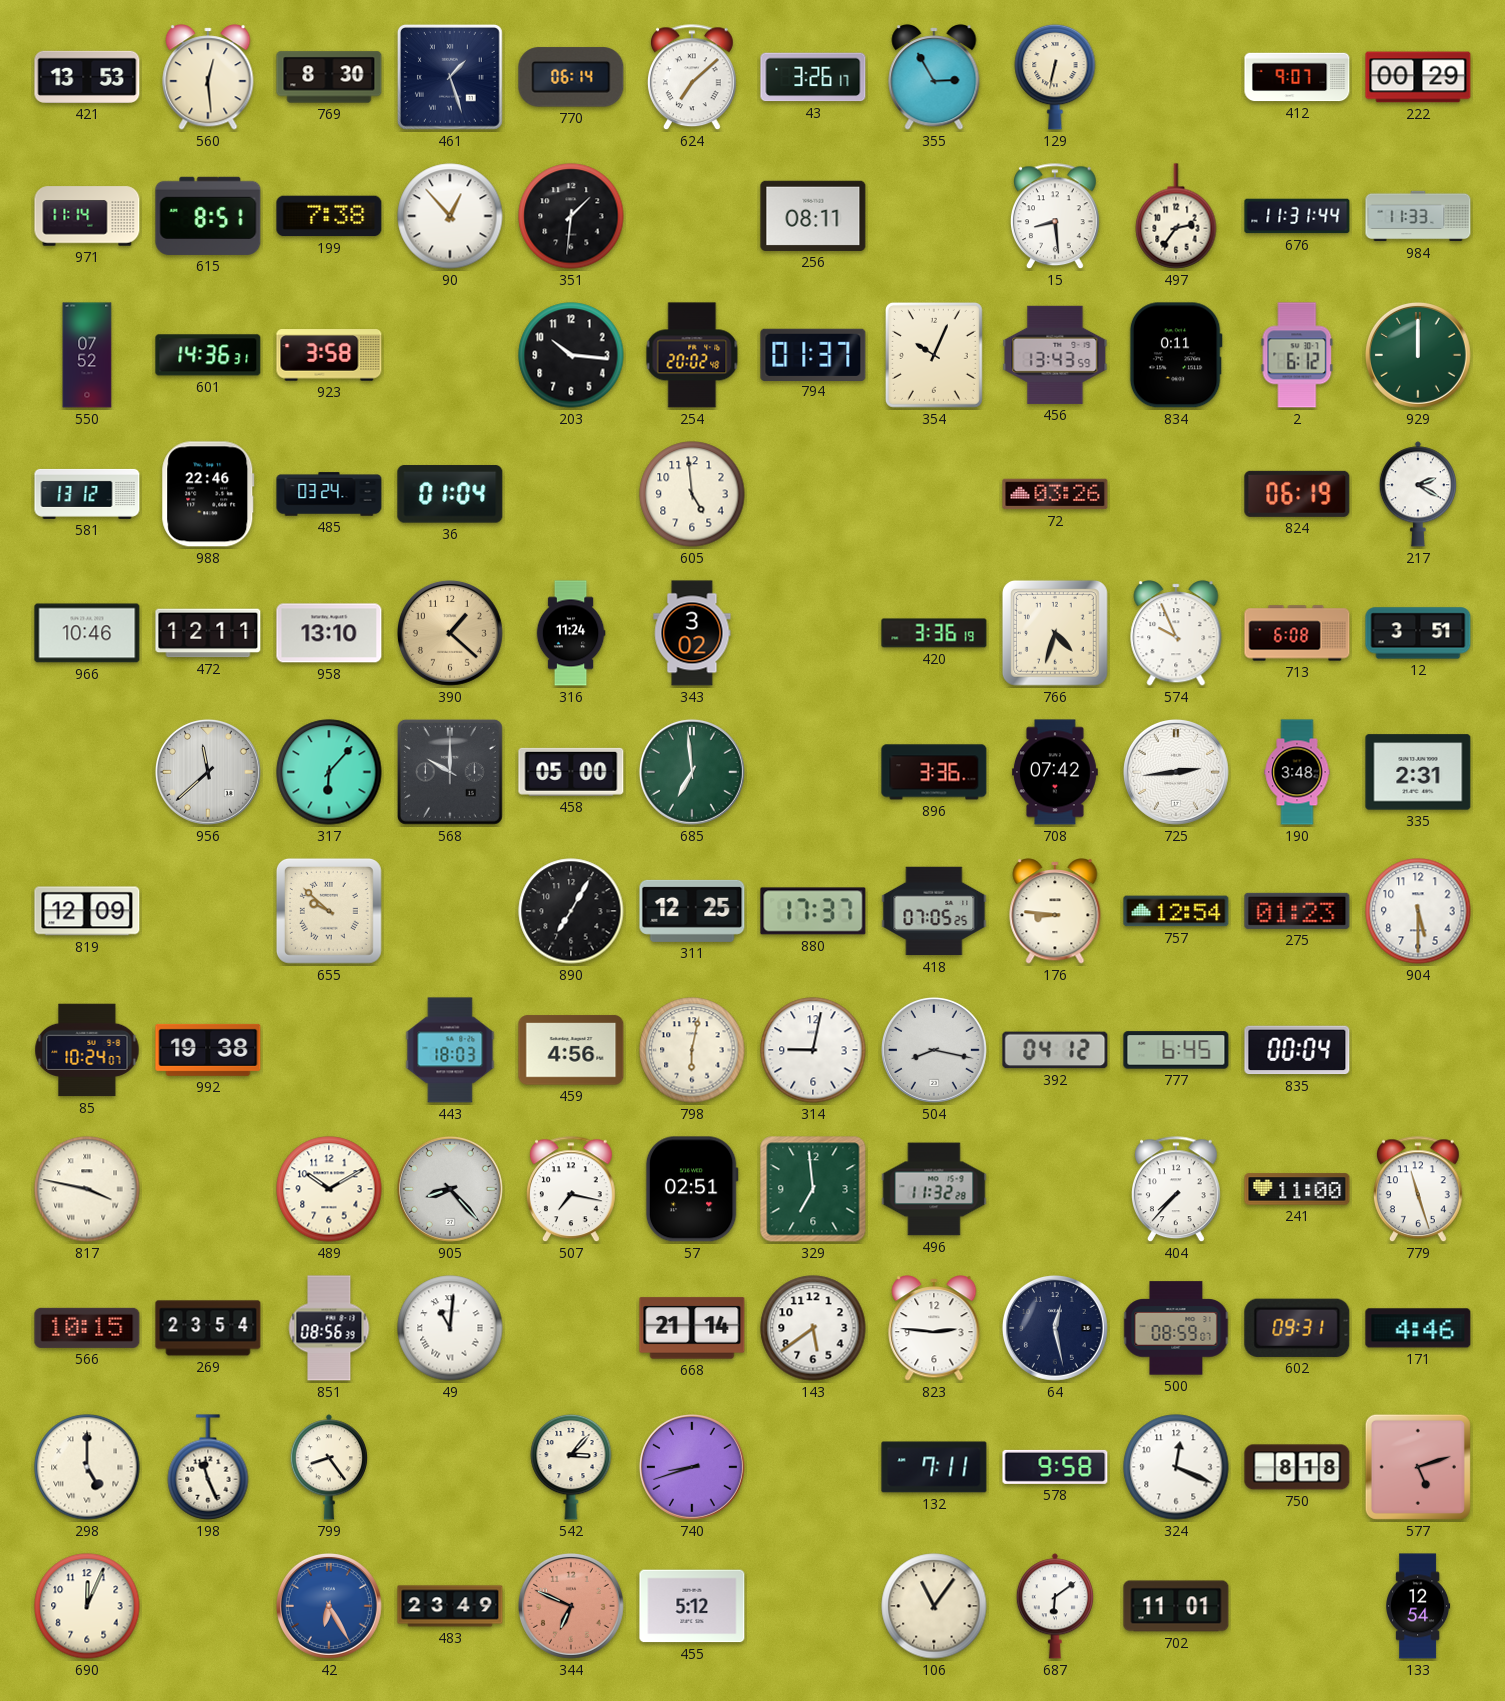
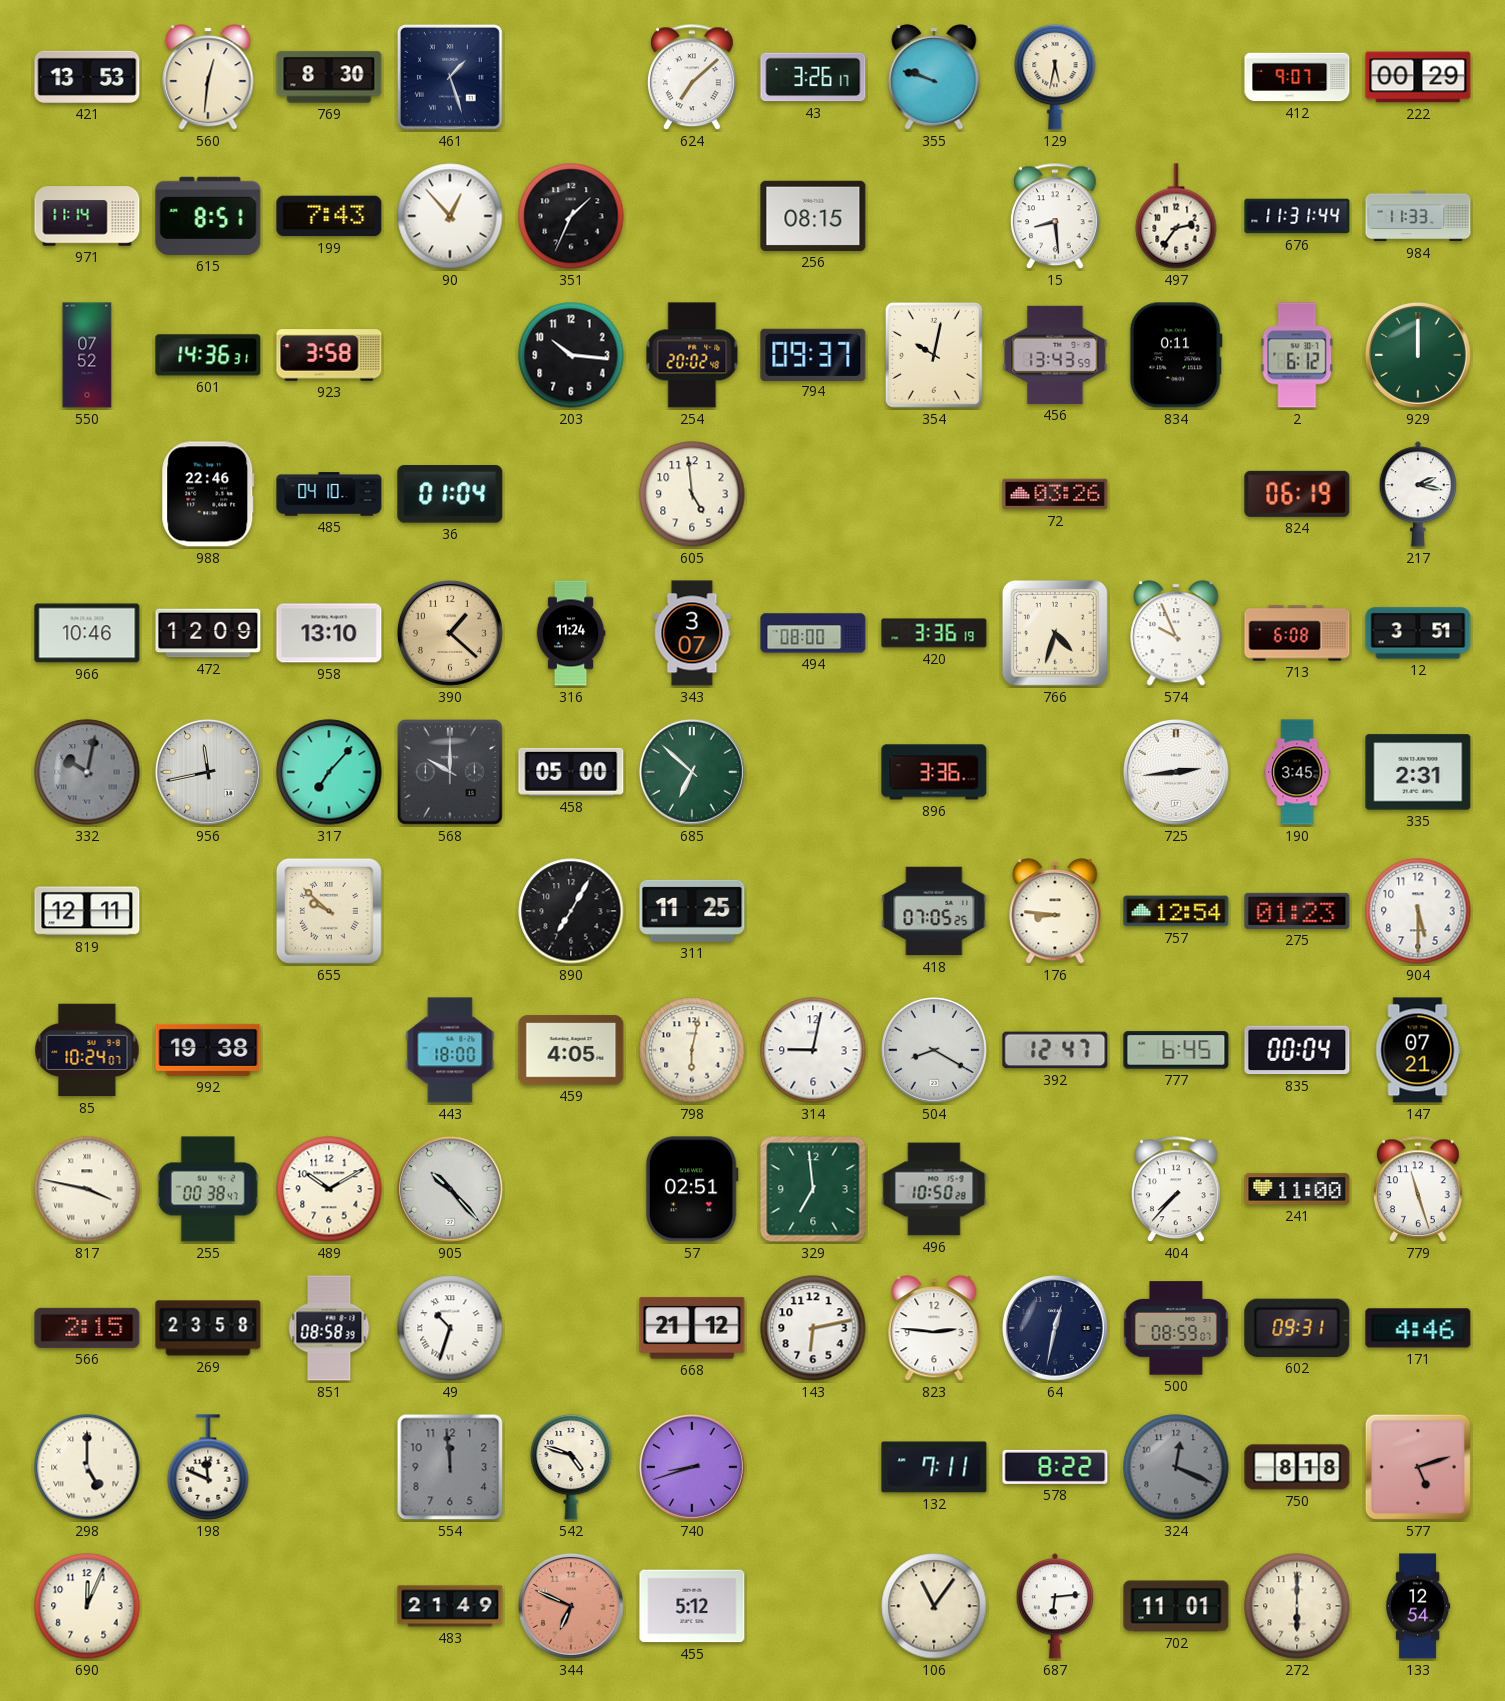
560: 12:29 -> 12:31 (208, 77)
770: 06:14 -> none (571, 77)
355: 2:55 -> 9:48 (934, 77)
129: 6:32 -> 5:32 (1055, 77)
199: 7:38 -> 7:43 (329, 216)
351: 1:31 -> 1:34 (571, 216)
256: 08:11 -> 08:15 (813, 216)
794: 01:37 -> 09:37 (813, 354)
354: 10:04 -> 10:02 (934, 355)
581: 13:12 -> none (87, 494)
485: 03:24 -> 04:10 (329, 494)
217: 2:20 -> 2:17 (1418, 494)
472: 12:11 -> 12:09 (208, 633)
343: 3:02 -> 3:07 (692, 633)
494: none -> 08:00 (813, 633)
332: none -> 10:02 (87, 772)
956: 11:38 -> 11:43 (208, 772)
317: 6:07 -> 7:07 (329, 772)
685: 6:59 -> 6:52 (692, 772)
708: 07:42 -> none (1055, 772)
190: 3:48 -> 3:45 (1297, 772)
819: 12:09 -> 12:11 (87, 911)
311: 12:25 -> 11:25 (692, 911)
880: 17:37 -> none (813, 911)
443: 18:03 -> 18:00 (450, 1050)
459: 4:56 -> 4:05 (571, 1050)
504: 8:17 -> 8:20 (934, 1050)
392: 04:12 -> 12:47 (1055, 1050)
147: none -> 07:21 (1418, 1050)
255: none -> 00:38 (208, 1189)
905: 8:23 -> 10:23 (450, 1189)
507: 7:17 -> none (571, 1190)
496: 11:32 -> 10:50 (934, 1189)
566: 10:15 -> 2:15 (87, 1328)
269: 23:54 -> 23:58 (208, 1328)
851: 08:56 -> 08:58 (329, 1328)
49: 11:01 -> 10:33 (450, 1328)
668: 21:14 -> 21:12 (692, 1328)
143: 5:39 -> 6:13 (813, 1328)
64: 12:28 -> 12:32 (1055, 1328)
198: 11:26 -> 11:49 (208, 1467)
799: 8:24 -> none (329, 1467)
554: none -> 11:59 (450, 1467)
542: 3:07 -> 4:48 (571, 1467)
578: 9:58 -> 8:22 (1055, 1467)
324 dial: white -> grey (1176, 1467)
42: 6:25 -> none (329, 1606)
483: 23:49 -> 21:49 (450, 1606)
687: 6:09 -> 6:14 (1055, 1606)
272: none -> 6:00 (1297, 1606)
